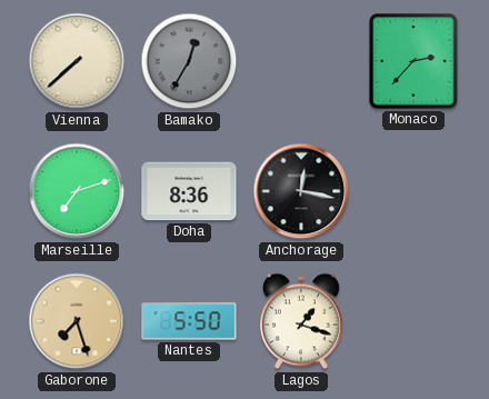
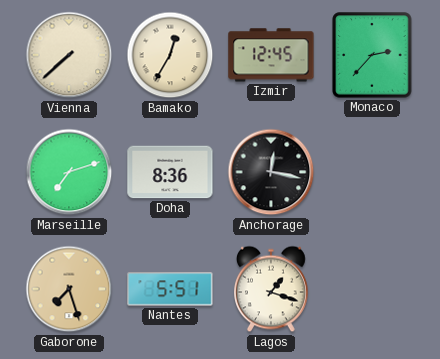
Bamako dial: grey -> cream (170, 55)
Izmir: none -> 12:45 (271, 55)
Nantes: 5:50 -> 5:51 (170, 289)
